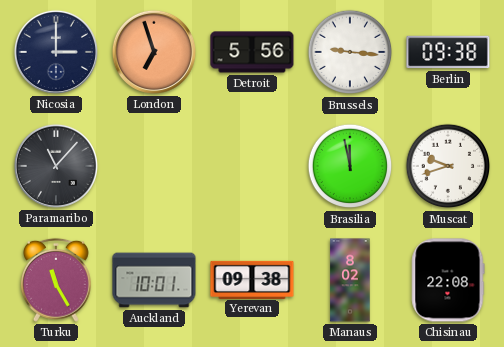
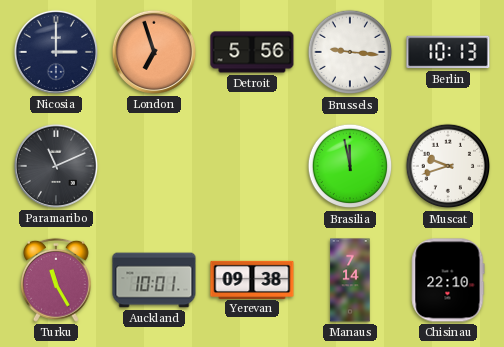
Berlin: 09:38 -> 10:13 (448, 52)
Paramaribo: 11:07 -> 11:11 (56, 166)
Manaus: 8:02 -> 7:14 (350, 280)
Chisinau: 22:08 -> 22:10 (448, 280)
